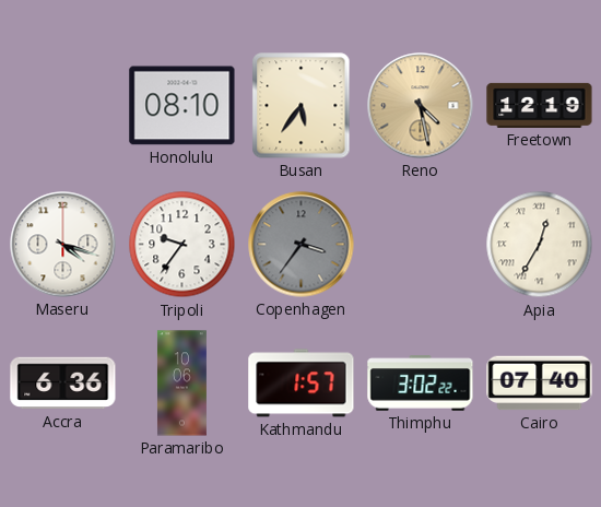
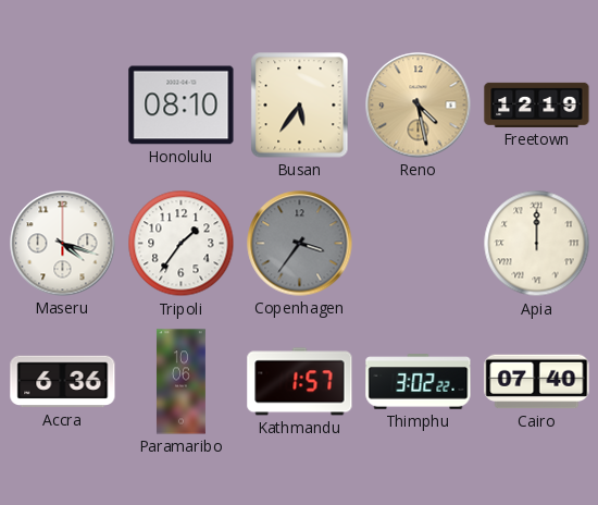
Tripoli: 9:36 -> 1:36 (182, 244)
Apia: 12:35 -> 12:00 (537, 244)
